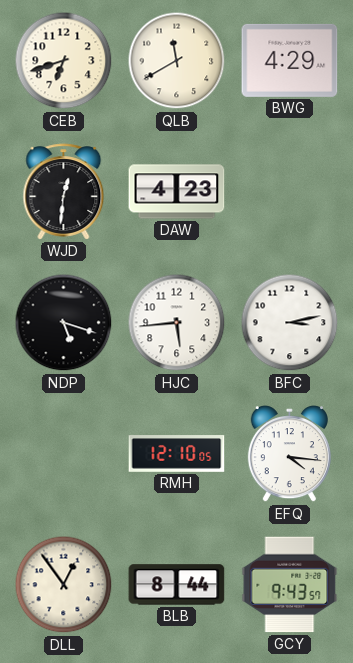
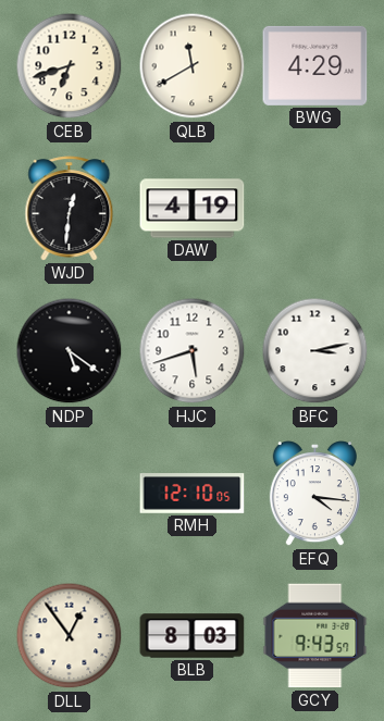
DAW: 4:23 -> 4:19 (193, 209)
NDP: 5:18 -> 5:21 (70, 351)
HJC: 5:44 -> 5:42 (193, 351)
BLB: 8:44 -> 8:03 (193, 636)
